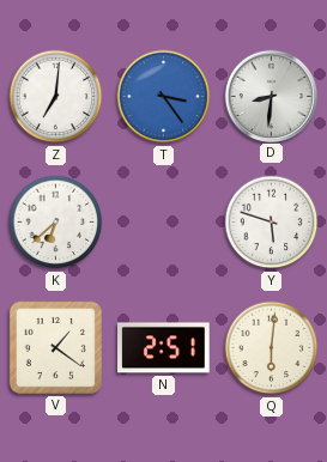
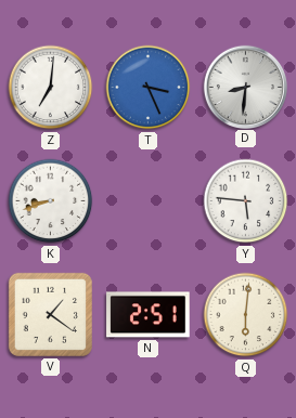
T: 3:24 -> 3:26 (149, 88)
K: 6:38 -> 8:42 (51, 201)
Y: 5:48 -> 5:46 (246, 201)
